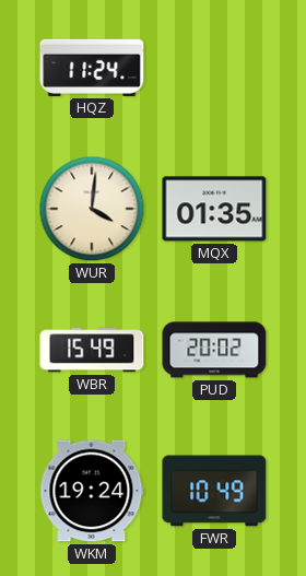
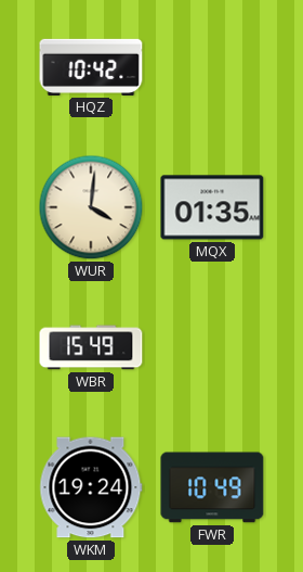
HQZ: 11:24 -> 10:42 (91, 67)
PUD: 20:02 -> none (214, 350)
